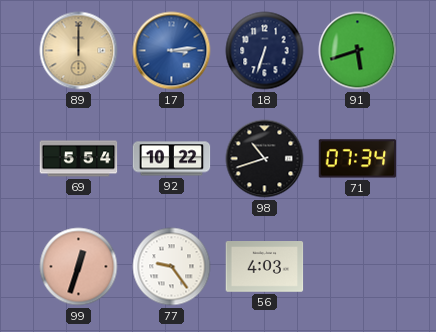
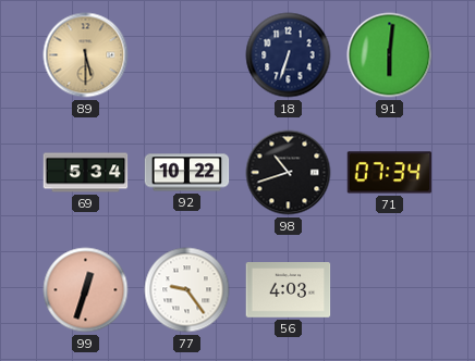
89: 12:00 -> 5:30 (86, 55)
17: 3:14 -> none (172, 51)
91: 5:42 -> 6:01 (390, 55)
69: 5:54 -> 5:34 (86, 173)
